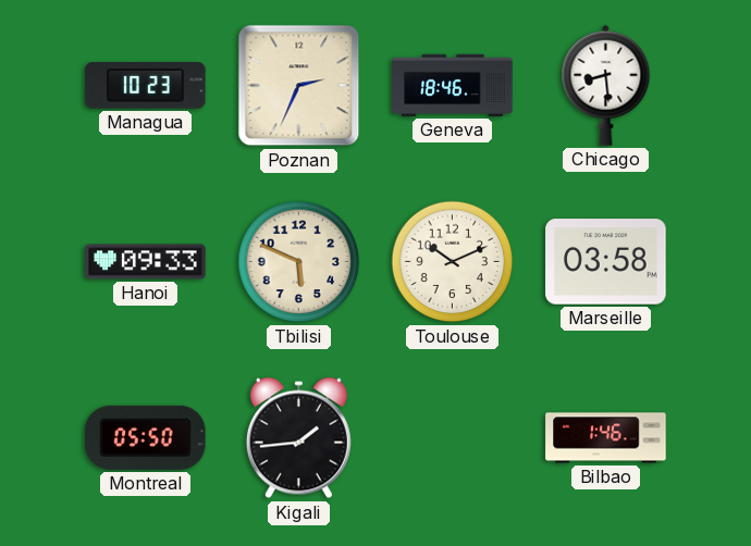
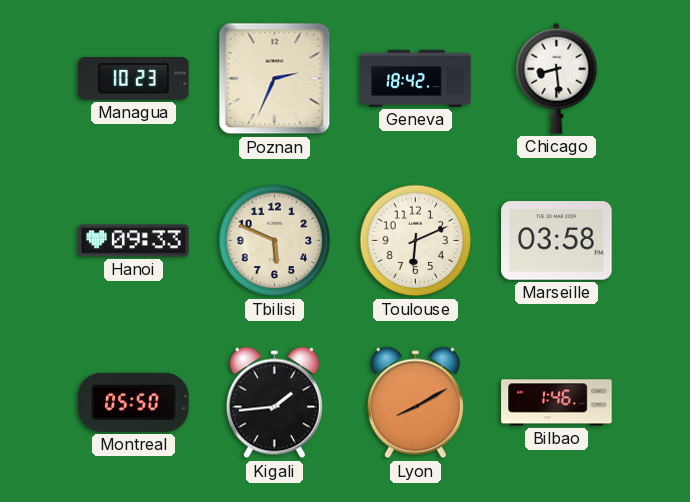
Geneva: 18:46 -> 18:42 (416, 78)
Toulouse: 10:11 -> 6:11 (416, 241)
Lyon: none -> 8:10 (415, 403)
